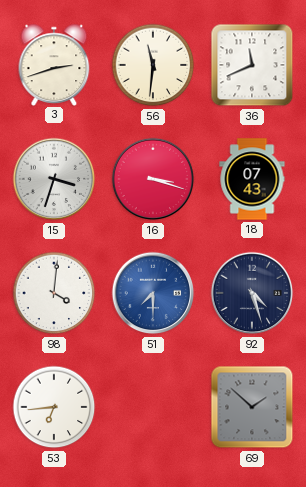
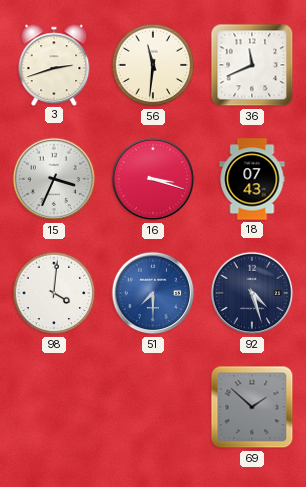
15: 3:33 -> 3:34 (54, 179)
53: 6:44 -> none (54, 407)
